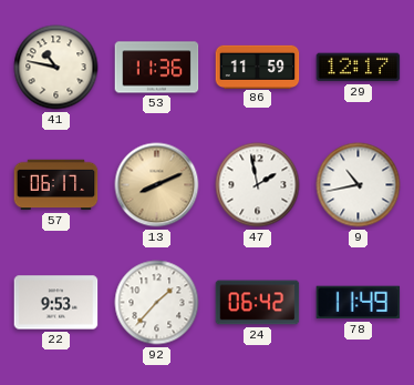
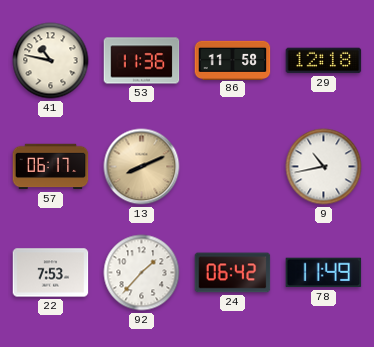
86: 11:59 -> 11:58 (233, 60)
29: 12:17 -> 12:18 (324, 61)
47: 1:58 -> none (258, 185)
22: 9:53 -> 7:53 (51, 273)
